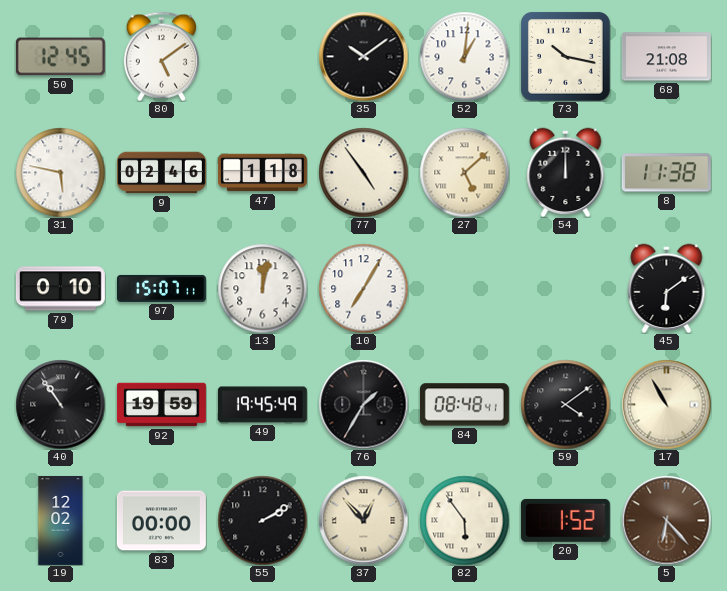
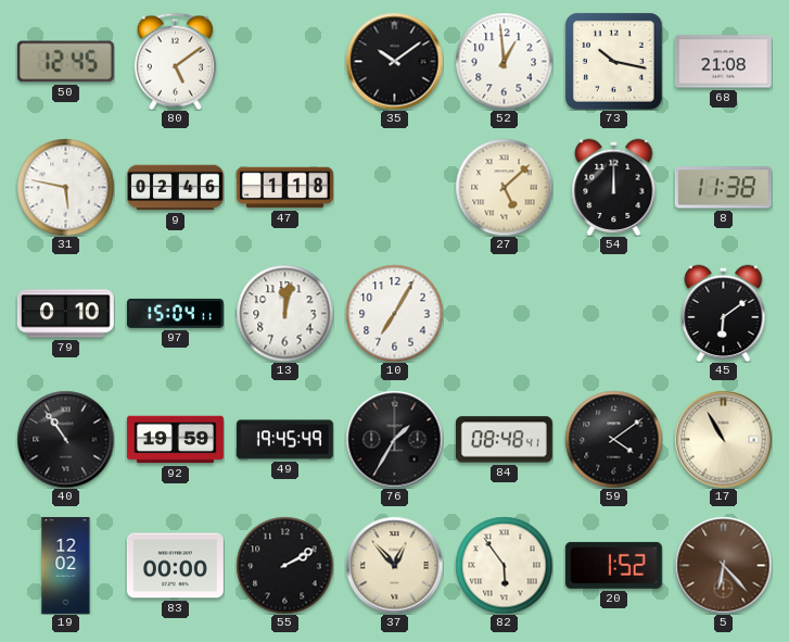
52: 1:01 -> 12:59 (504, 61)
77: 4:54 -> none (363, 172)
97: 15:07 -> 15:04 (175, 313)
